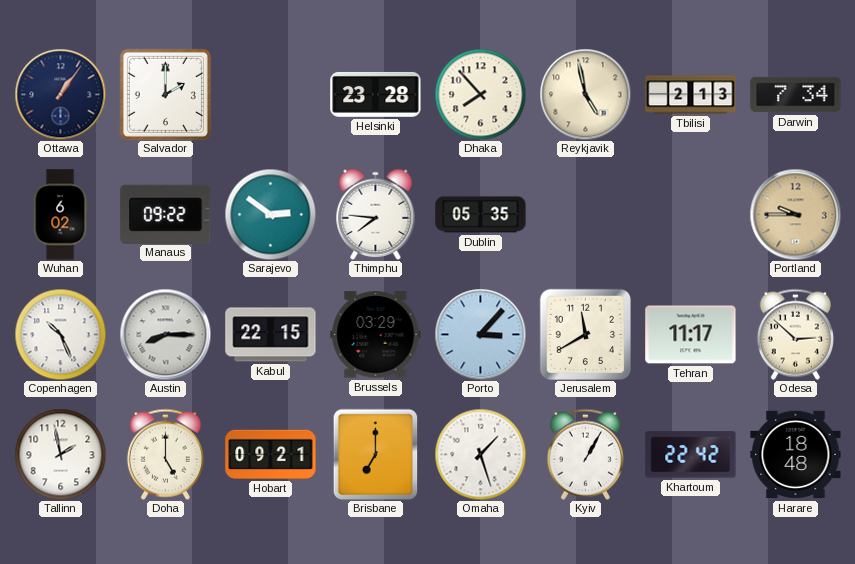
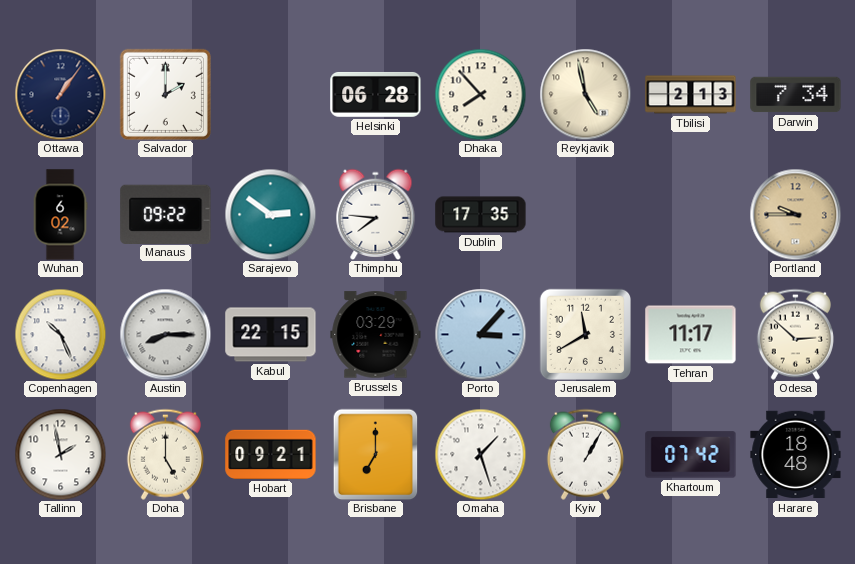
Helsinki: 23:28 -> 06:28 (376, 94)
Dublin: 05:35 -> 17:35 (481, 215)
Khartoum: 22:42 -> 07:42 (691, 455)
